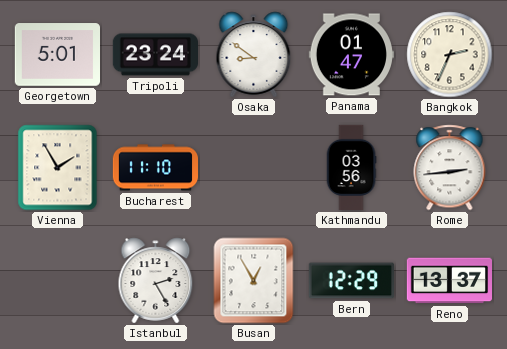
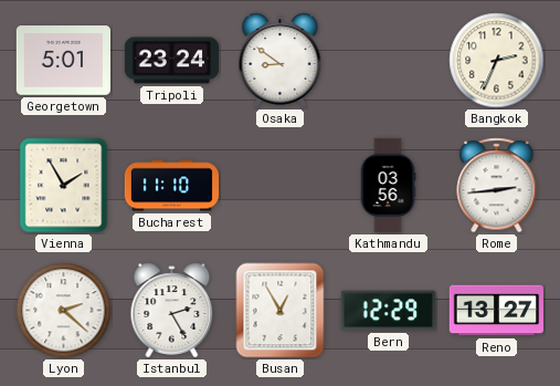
Panama: 01:47 -> none (351, 55)
Lyon: none -> 2:22 (64, 311)
Reno: 13:37 -> 13:27 (496, 311)
